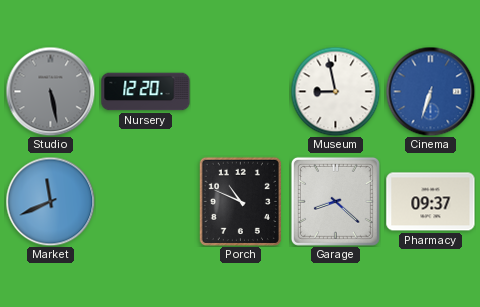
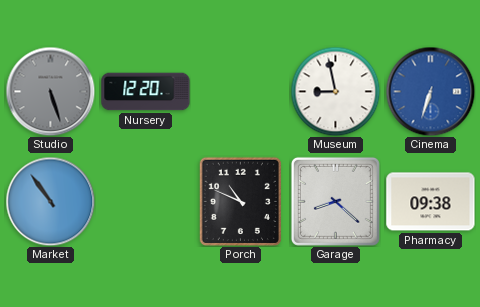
Studio: 5:28 -> 5:27 (50, 91)
Market: 11:41 -> 10:54 (50, 201)
Pharmacy: 09:37 -> 09:38 (431, 202)
